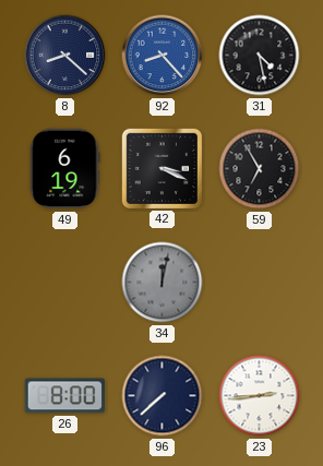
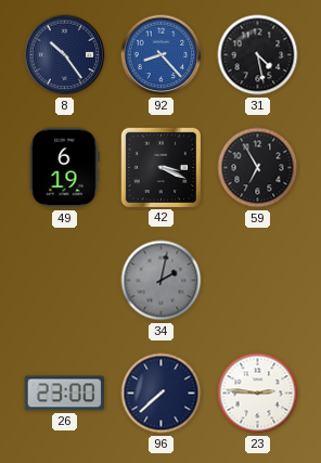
8: 8:22 -> 10:24 (65, 55)
34: 12:02 -> 2:02 (162, 281)
26: 8:00 -> 23:00 (65, 394)
23: 2:44 -> 2:46 (258, 394)
